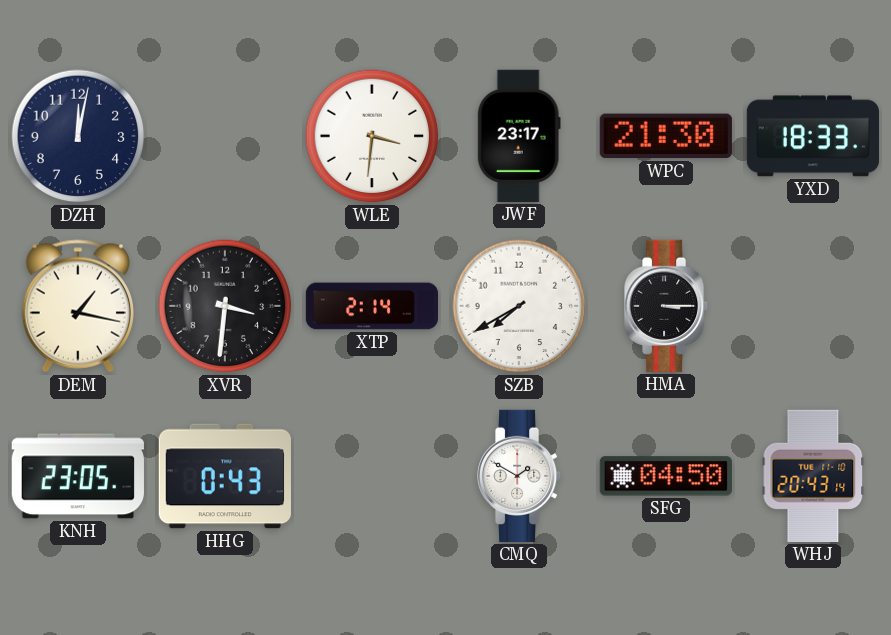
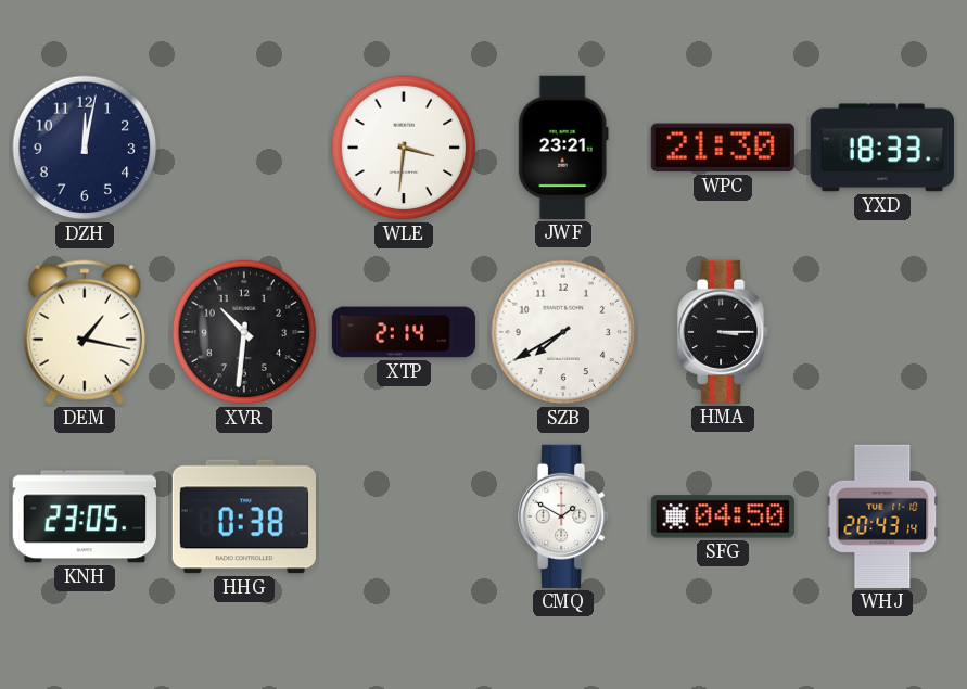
JWF: 23:17 -> 23:21 (563, 148)
XVR: 3:31 -> 10:31 (244, 332)
HHG: 0:43 -> 0:38 (244, 516)
